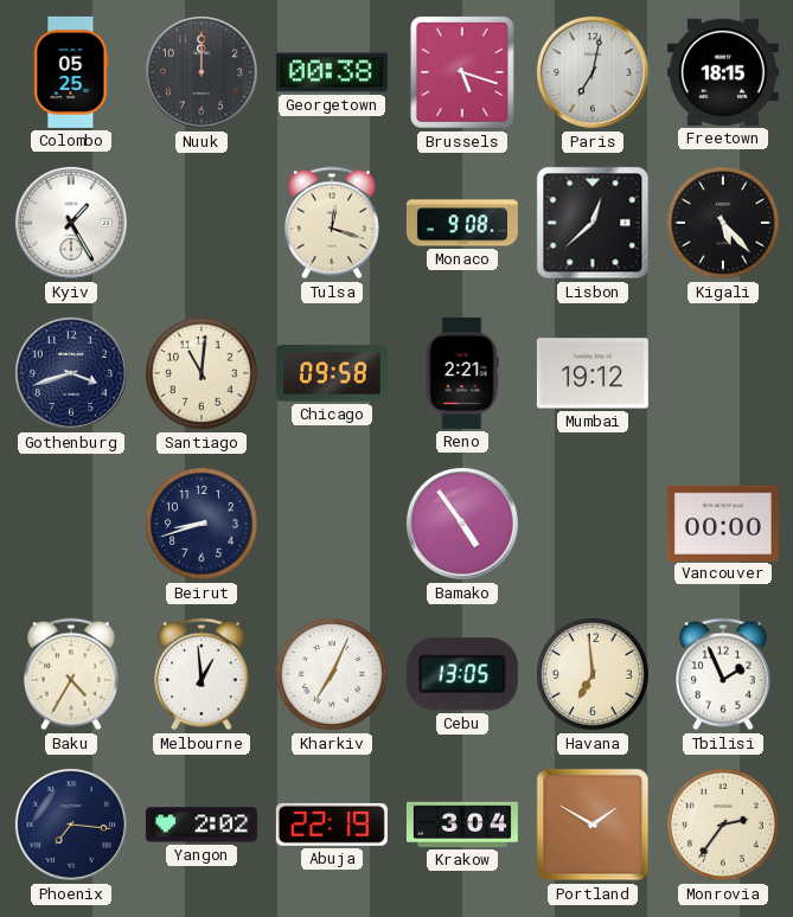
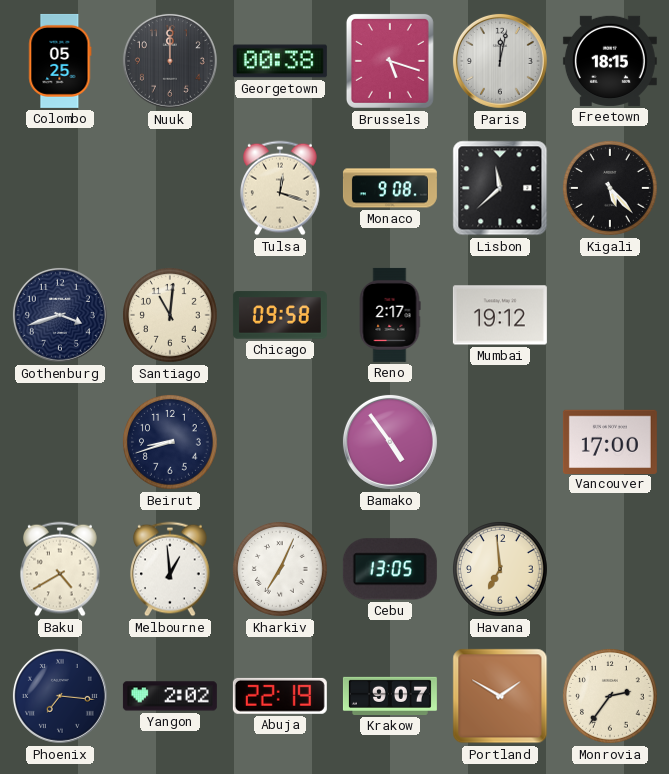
Paris: 7:02 -> 12:02 (500, 61)
Kyiv: 1:25 -> none (71, 223)
Lisbon: 12:38 -> 11:38 (500, 188)
Reno: 2:21 -> 2:17 (390, 315)
Vancouver: 00:00 -> 17:00 (610, 441)
Baku: 4:35 -> 4:40 (61, 569)
Tbilisi: 1:56 -> none (724, 674)
Krakow: 3:04 -> 9:07 (390, 696)
